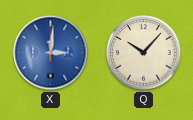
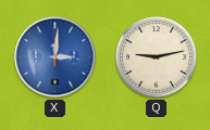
Q: 10:07 -> 9:13 (157, 57)
